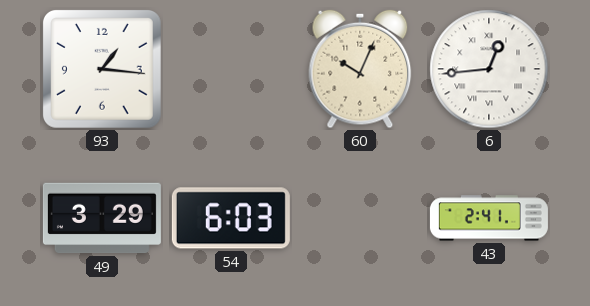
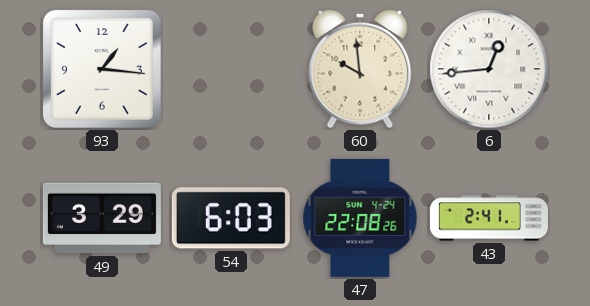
60: 10:04 -> 9:59 (360, 69)
47: none -> 22:08 (360, 218)
